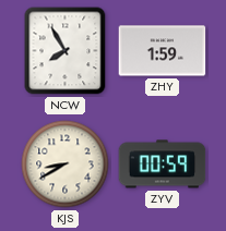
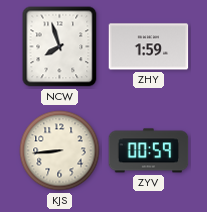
NCW: 7:55 -> 7:57 (60, 47)
KJS: 8:40 -> 8:44 (60, 151)
